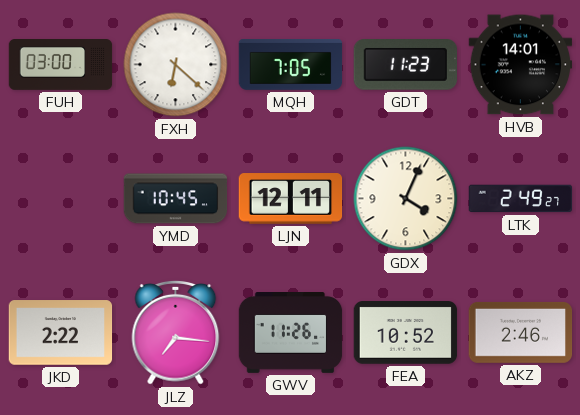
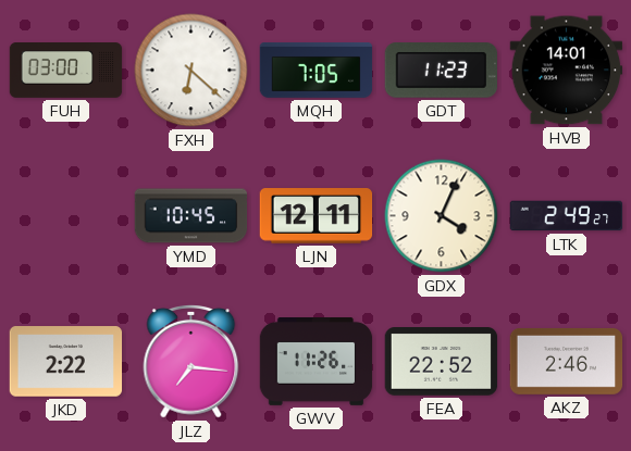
FEA: 10:52 -> 22:52 (442, 362)
